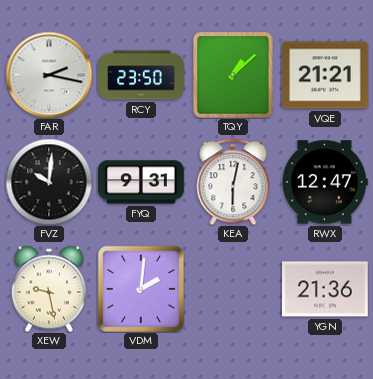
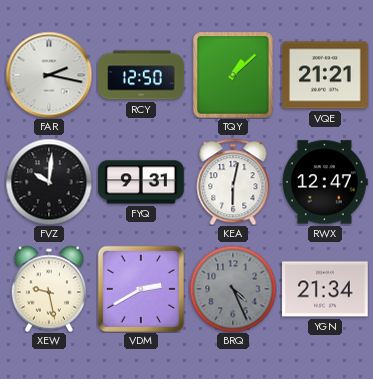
RCY: 23:50 -> 12:50 (141, 75)
VDM: 2:01 -> 2:40 (141, 289)
BRQ: none -> 4:26 (233, 289)
YGN: 21:36 -> 21:34 (325, 289)
